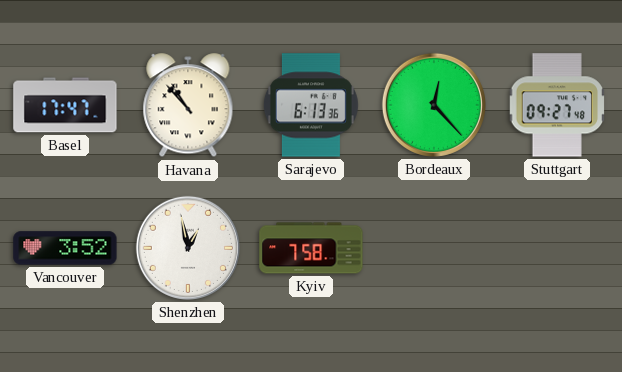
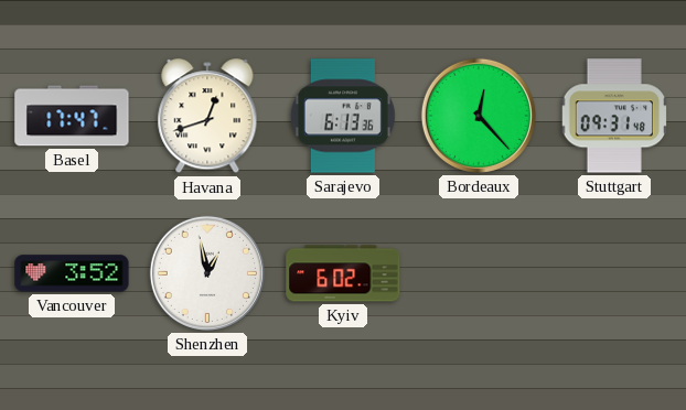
Havana: 10:53 -> 12:42 (207, 117)
Stuttgart: 09:27 -> 09:31 (614, 116)
Kyiv: 7:58 -> 6:02 (343, 273)
